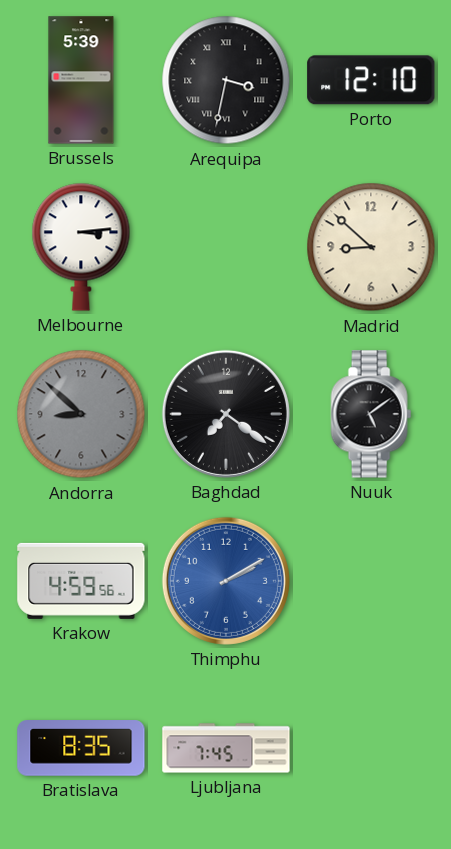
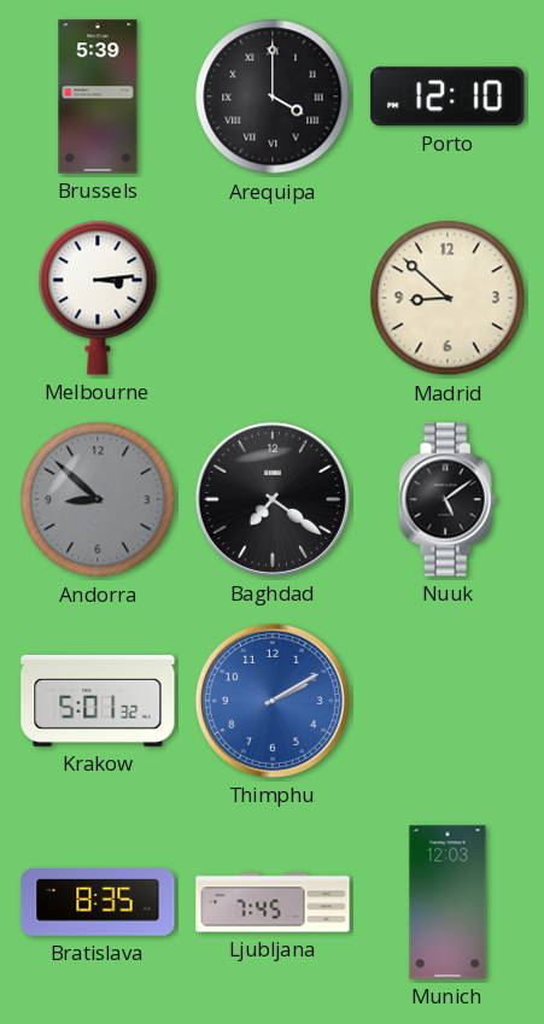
Arequipa: 3:32 -> 4:00 (273, 96)
Krakow: 4:59 -> 5:01 (98, 701)
Munich: none -> 12:03 (448, 902)
